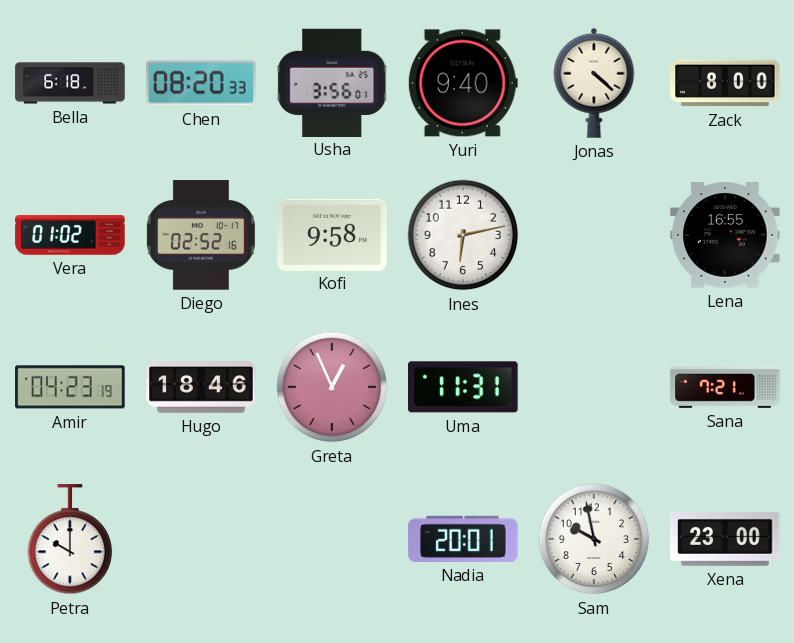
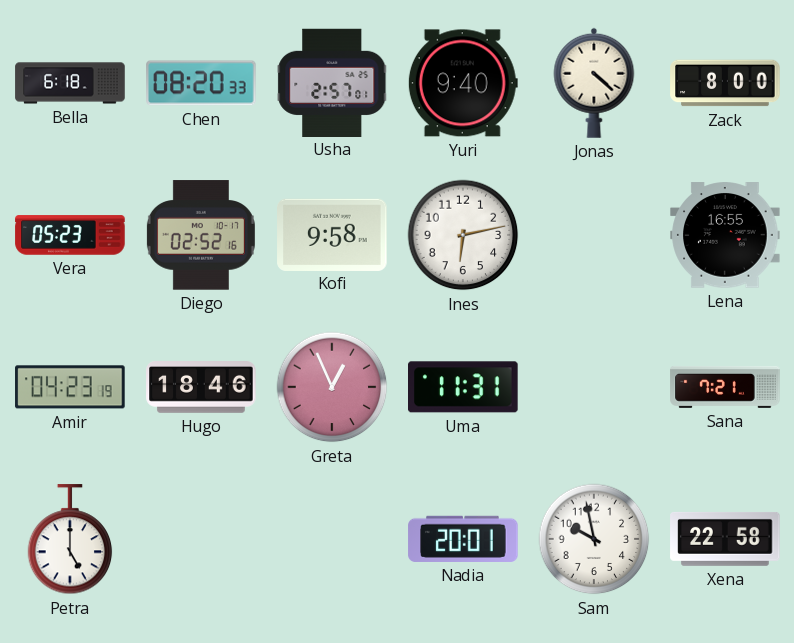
Usha: 3:56 -> 2:57 (332, 82)
Vera: 01:02 -> 05:23 (70, 235)
Petra: 10:00 -> 5:00 (70, 540)
Xena: 23:00 -> 22:58 (725, 539)
